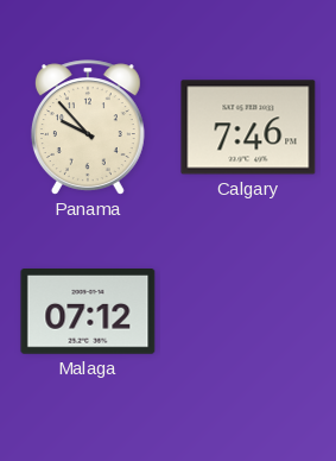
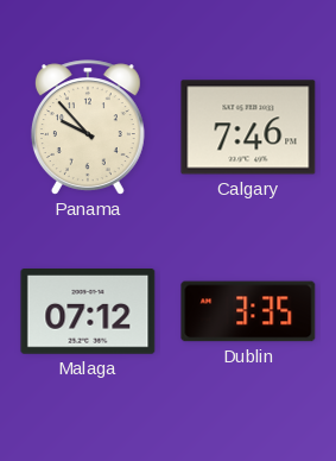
Dublin: none -> 3:35 (248, 311)
